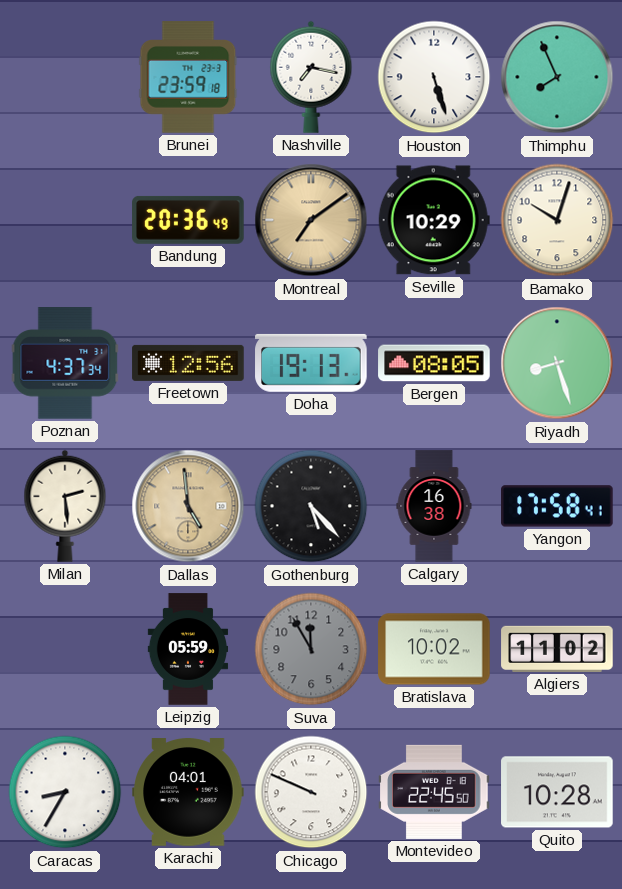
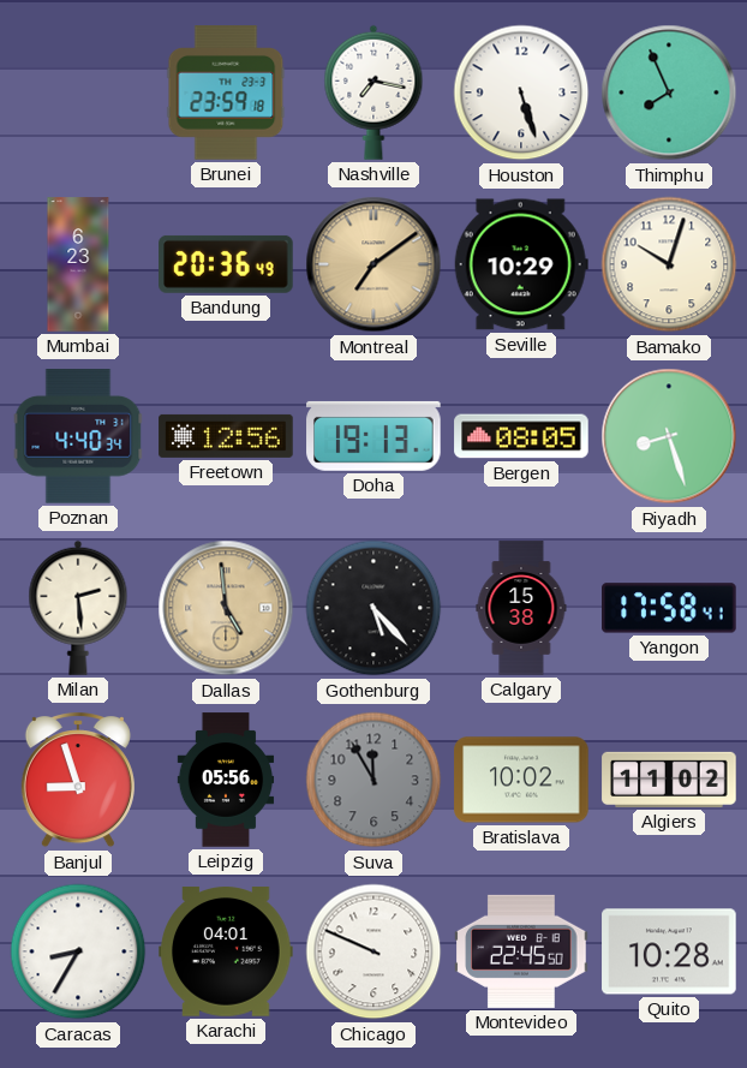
Mumbai: none -> 6:23 (78, 264)
Poznan: 4:37 -> 4:40 (78, 436)
Calgary: 16:38 -> 15:38 (521, 608)
Banjul: none -> 8:57 (78, 781)
Leipzig: 05:59 -> 05:56 (226, 780)
